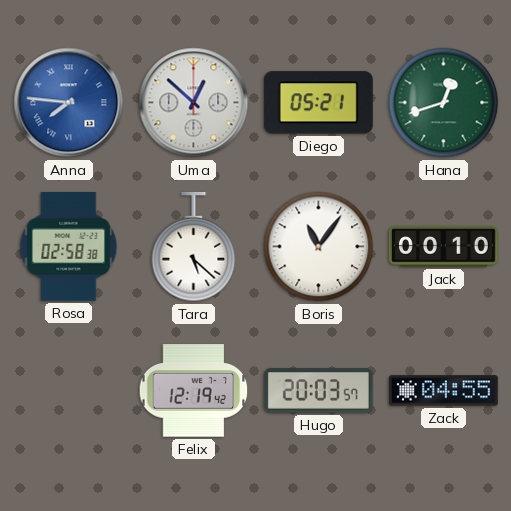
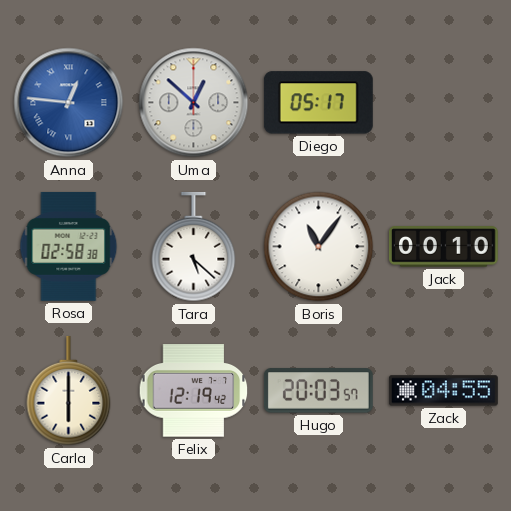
Anna: 7:46 -> 12:46 (69, 103)
Diego: 05:21 -> 05:17 (318, 103)
Hana: 12:42 -> none (444, 103)
Carla: none -> 6:00 (69, 391)
